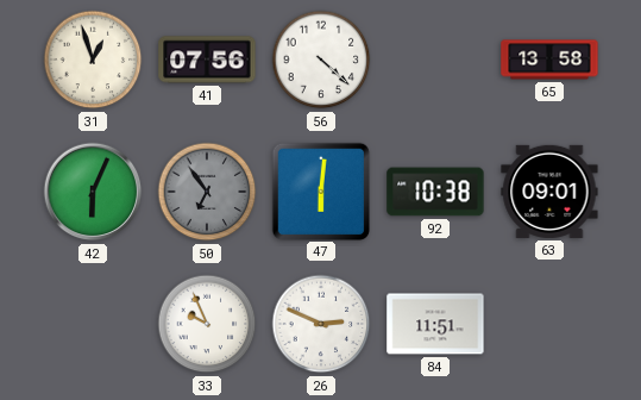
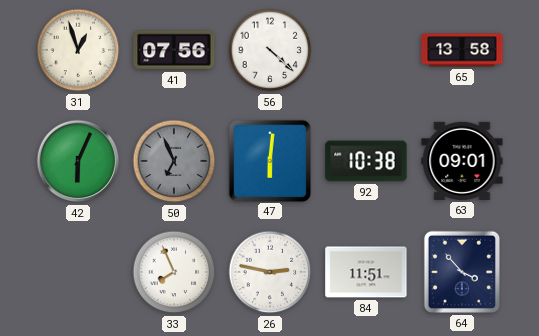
50: 6:54 -> 6:56 (174, 161)
33: 9:56 -> 7:56 (174, 272)
26: 2:49 -> 2:47 (270, 272)
64: none -> 3:53 (462, 272)
